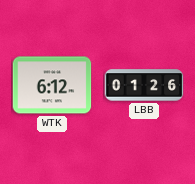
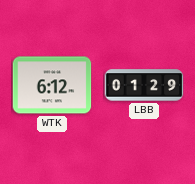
LBB: 01:26 -> 01:29 (144, 85)
